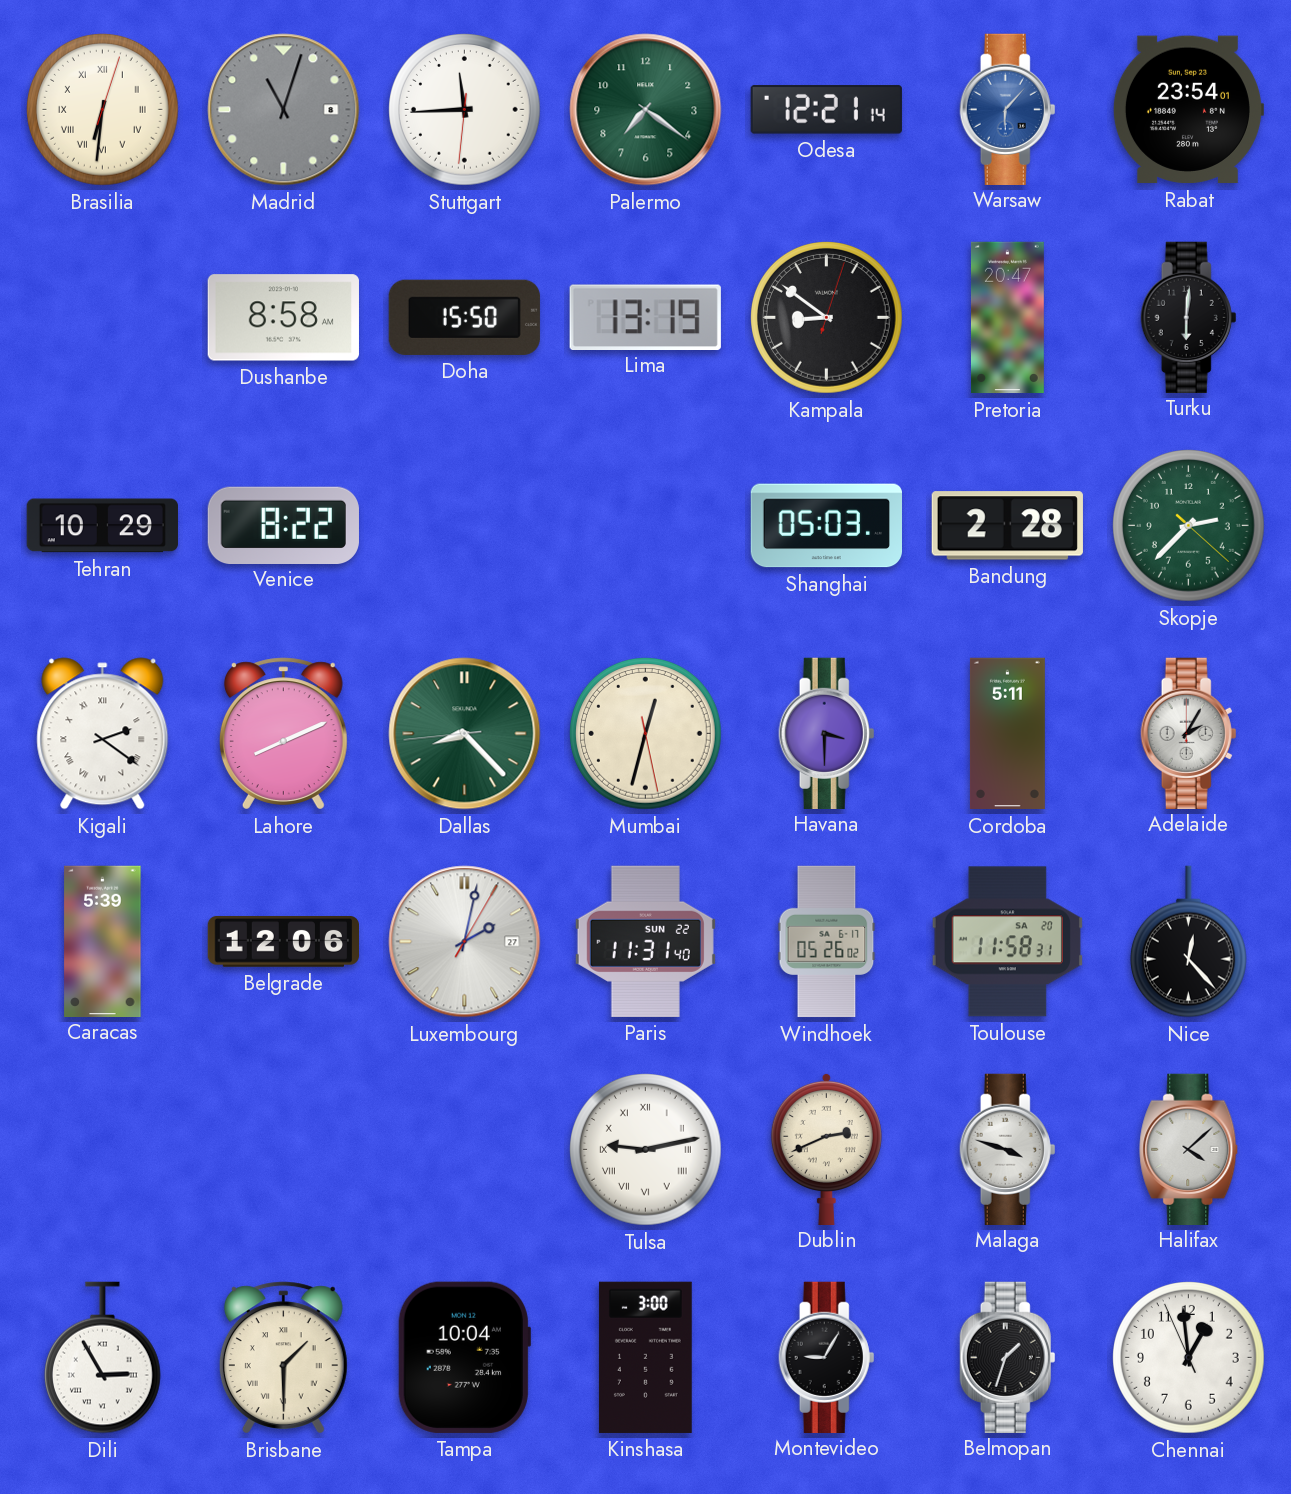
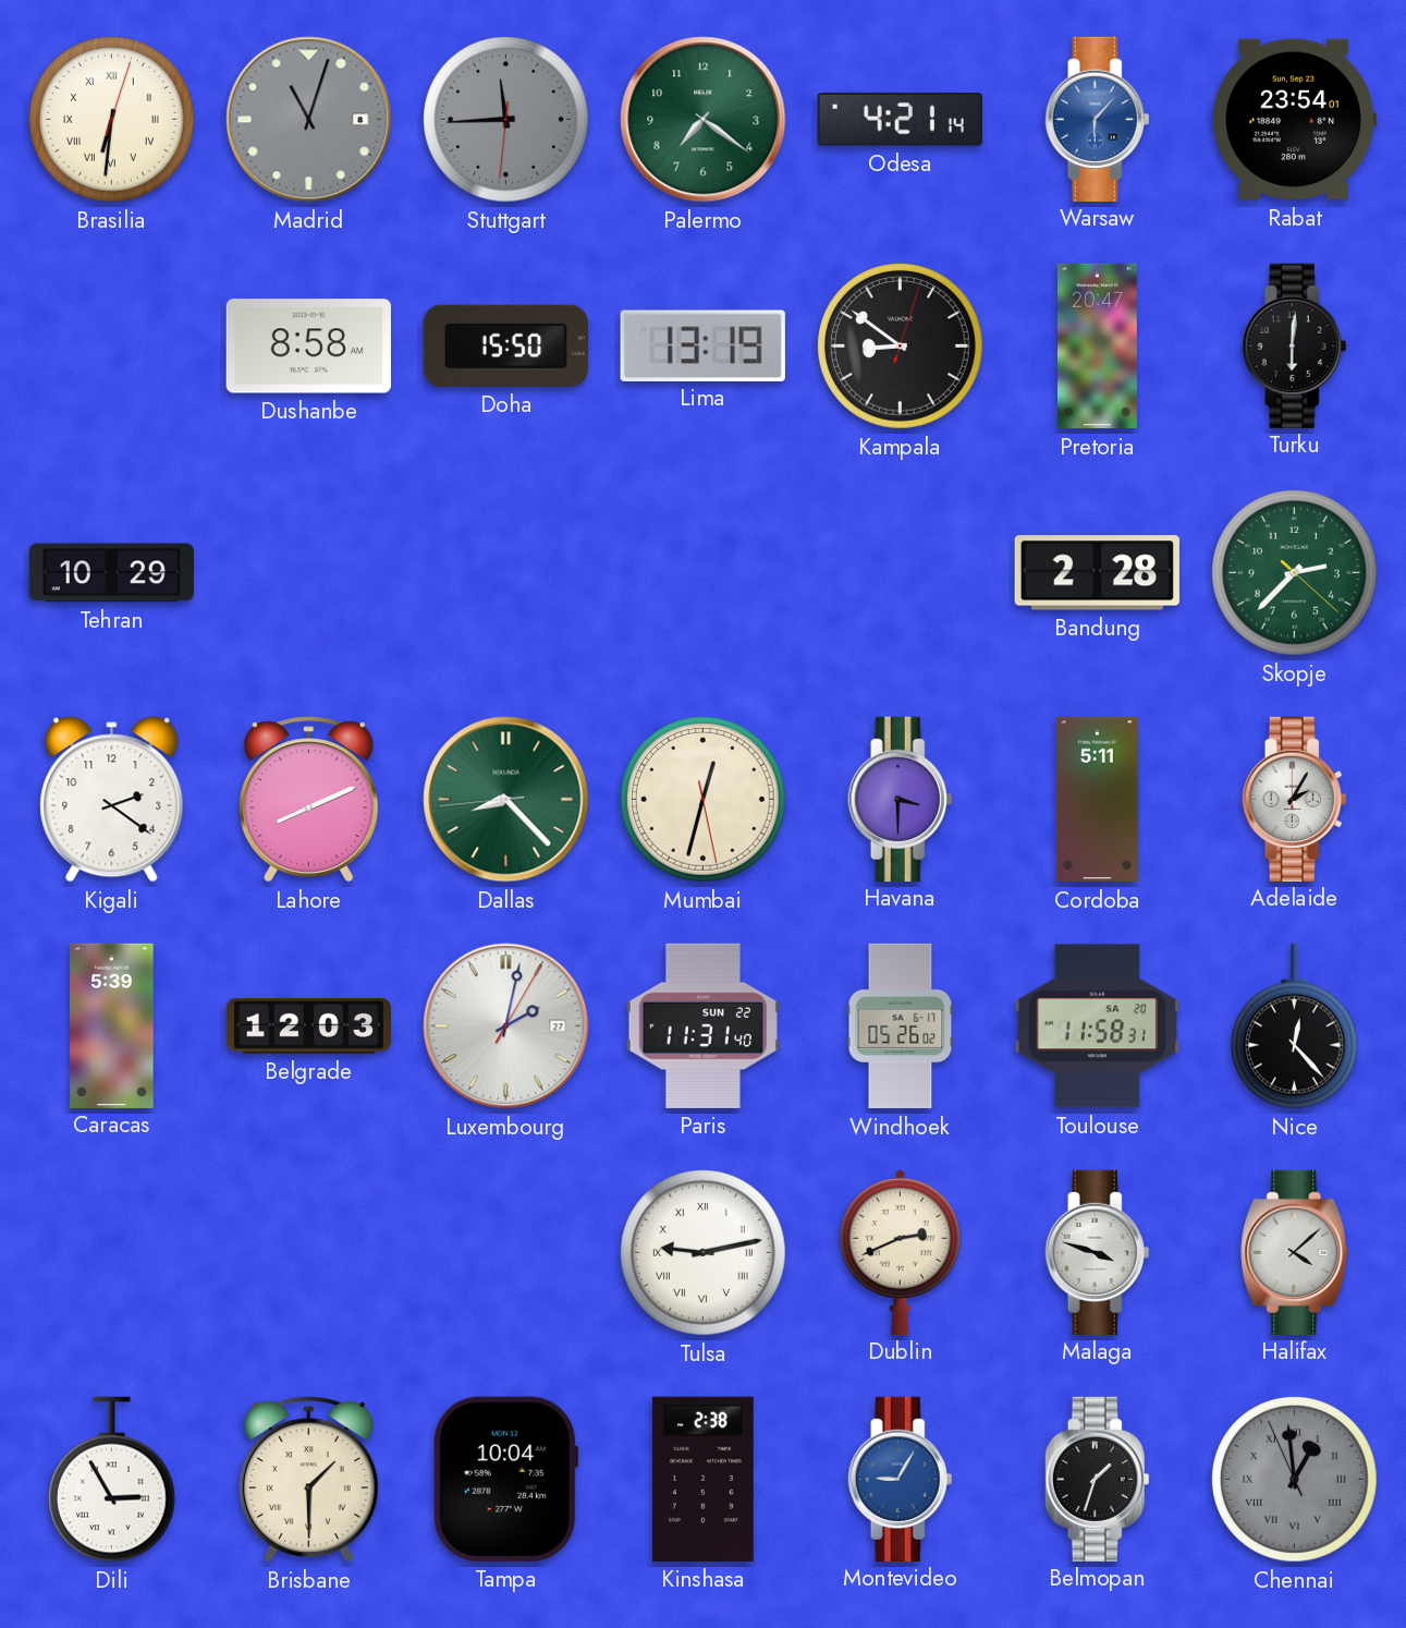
Stuttgart dial: white -> grey (506, 120)
Odesa: 12:21 -> 4:21 (900, 120)
Venice: 8:22 -> none (283, 525)
Shanghai: 05:03 -> none (826, 526)
Kigali numerals: Roman -> Arabic (112, 800)
Belgrade: 12:06 -> 12:03 (309, 1026)
Kinshasa: 3:00 -> 2:38 (702, 1479)
Montevideo dial: black -> blue (901, 1479)
Chennai dial: white -> grey (1295, 1480)
Chennai numerals: Arabic -> Roman (1295, 1480)
